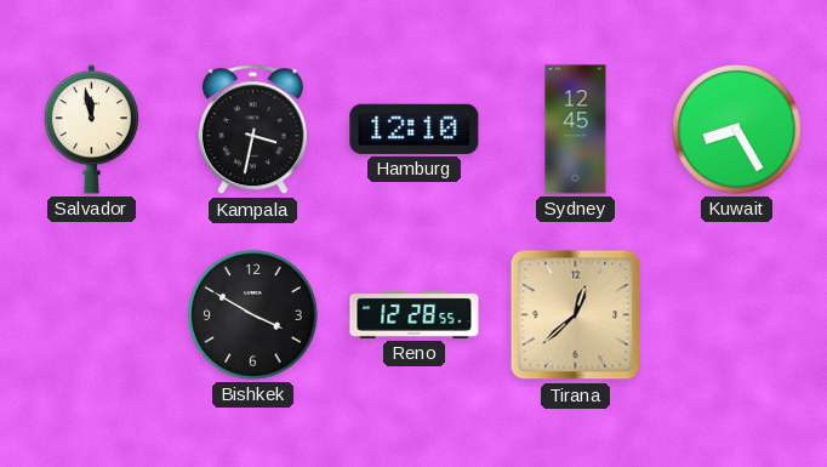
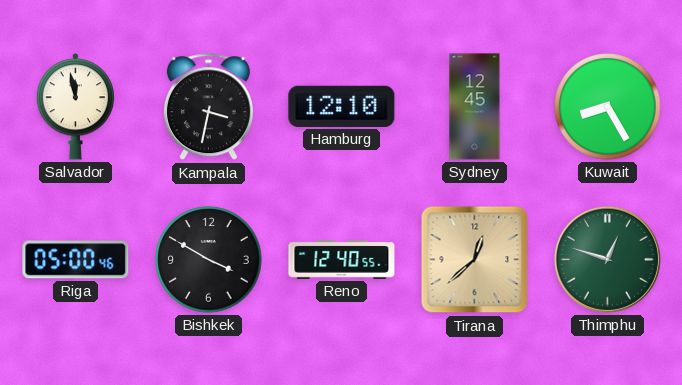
Riga: none -> 05:00 (76, 260)
Reno: 12:28 -> 12:40 (342, 260)
Thimphu: none -> 12:48 (607, 259)
